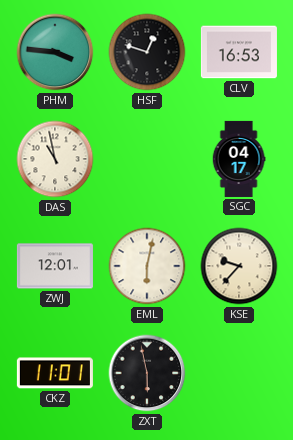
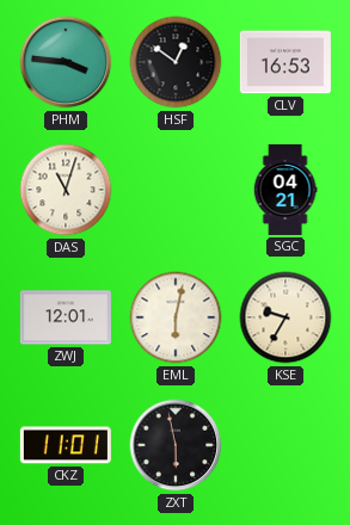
HSF: 12:48 -> 12:51 (176, 62)
DAS: 10:58 -> 11:03 (66, 190)
SGC: 04:17 -> 04:21 (285, 190)
KSE: 9:37 -> 9:35 (285, 317)
